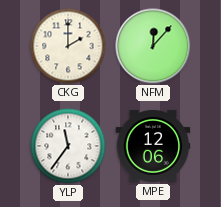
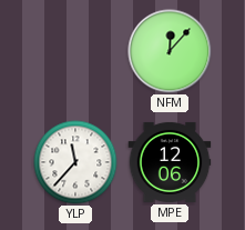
CKG: 2:00 -> none (68, 46)
YLP: 11:36 -> 11:37 (75, 162)
